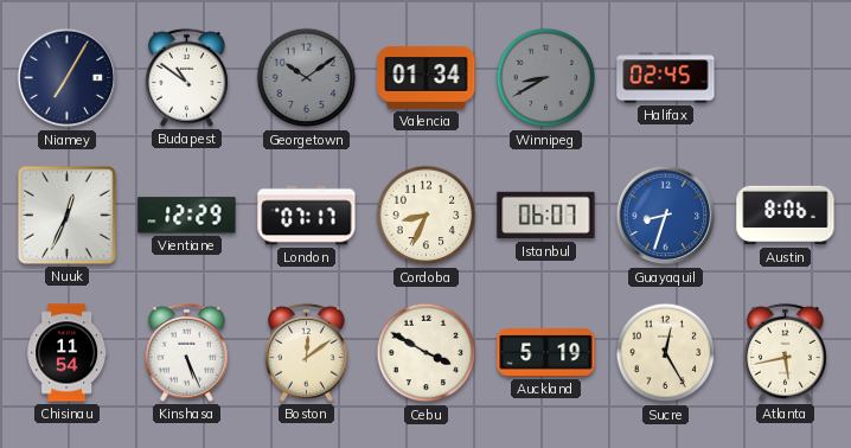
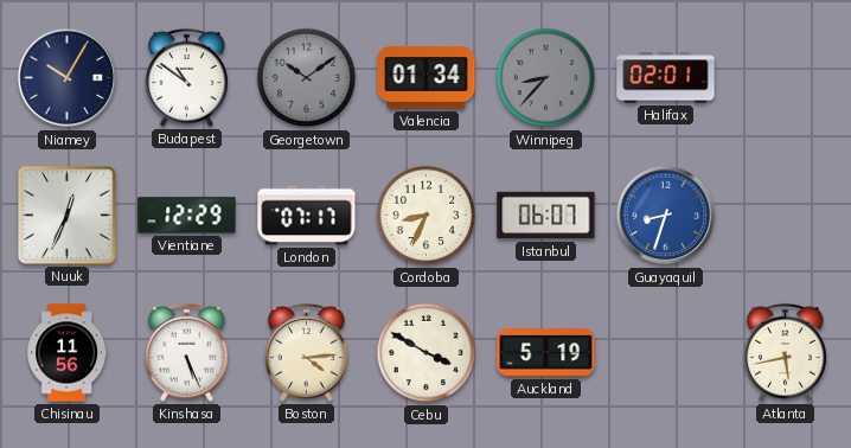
Niamey: 7:05 -> 10:05 (68, 78)
Winnipeg: 8:40 -> 8:37 (546, 78)
Halifax: 02:45 -> 02:01 (666, 78)
Austin: 8:06 -> none (786, 216)
Chisinau: 11:54 -> 11:56 (68, 353)
Boston: 12:09 -> 4:14 (306, 352)
Sucre: 12:25 -> none (666, 353)
